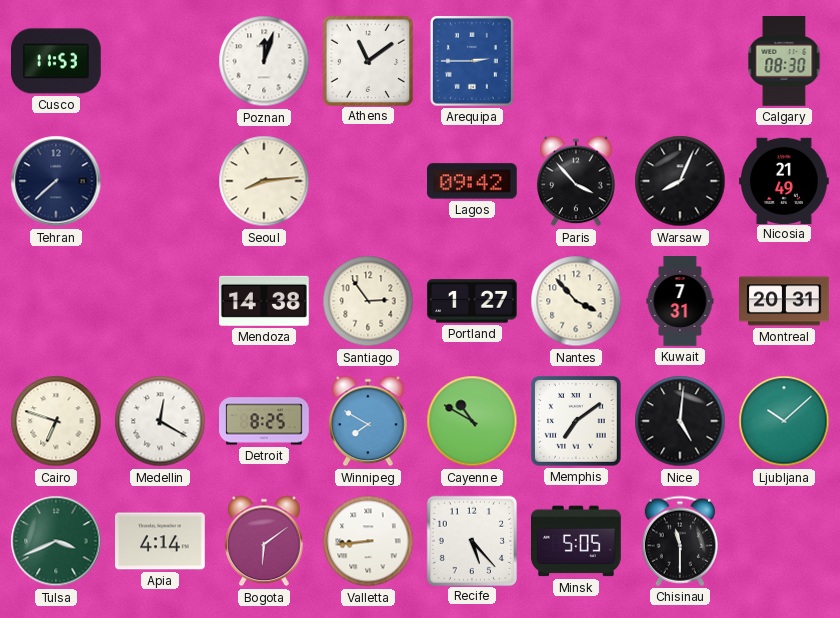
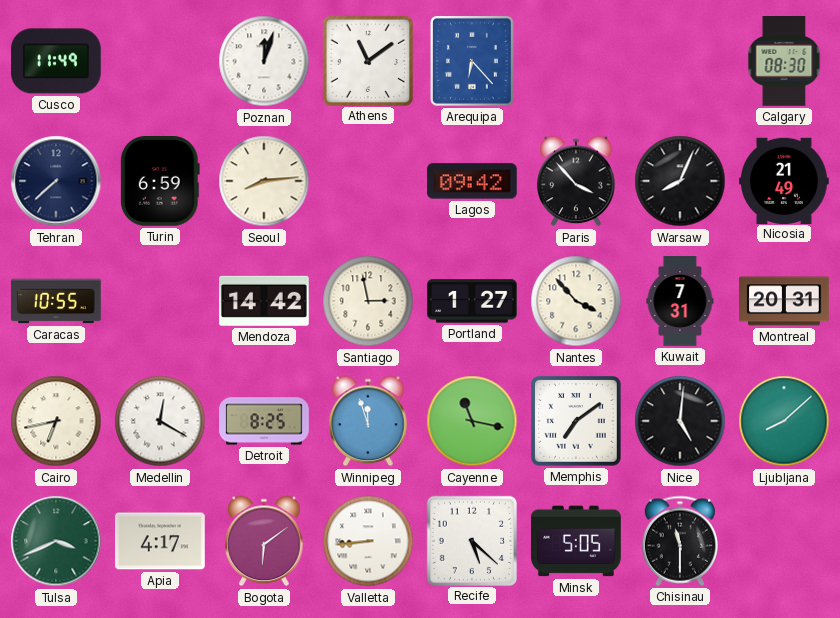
Cusco: 11:53 -> 11:49 (57, 61)
Arequipa: 2:45 -> 6:23 (472, 62)
Turin: none -> 6:59 (160, 182)
Caracas: none -> 10:55 (56, 301)
Mendoza: 14:38 -> 14:42 (265, 301)
Santiago: 2:54 -> 2:58 (368, 301)
Cairo: 6:48 -> 6:43 (56, 421)
Winnipeg: 7:50 -> 11:57 (368, 421)
Cayenne: 10:50 -> 11:17 (472, 421)
Ljubljana: 10:08 -> 8:08 (784, 421)
Apia: 4:14 -> 4:17 (161, 541)
Recife: 5:23 -> 5:22 (471, 540)
